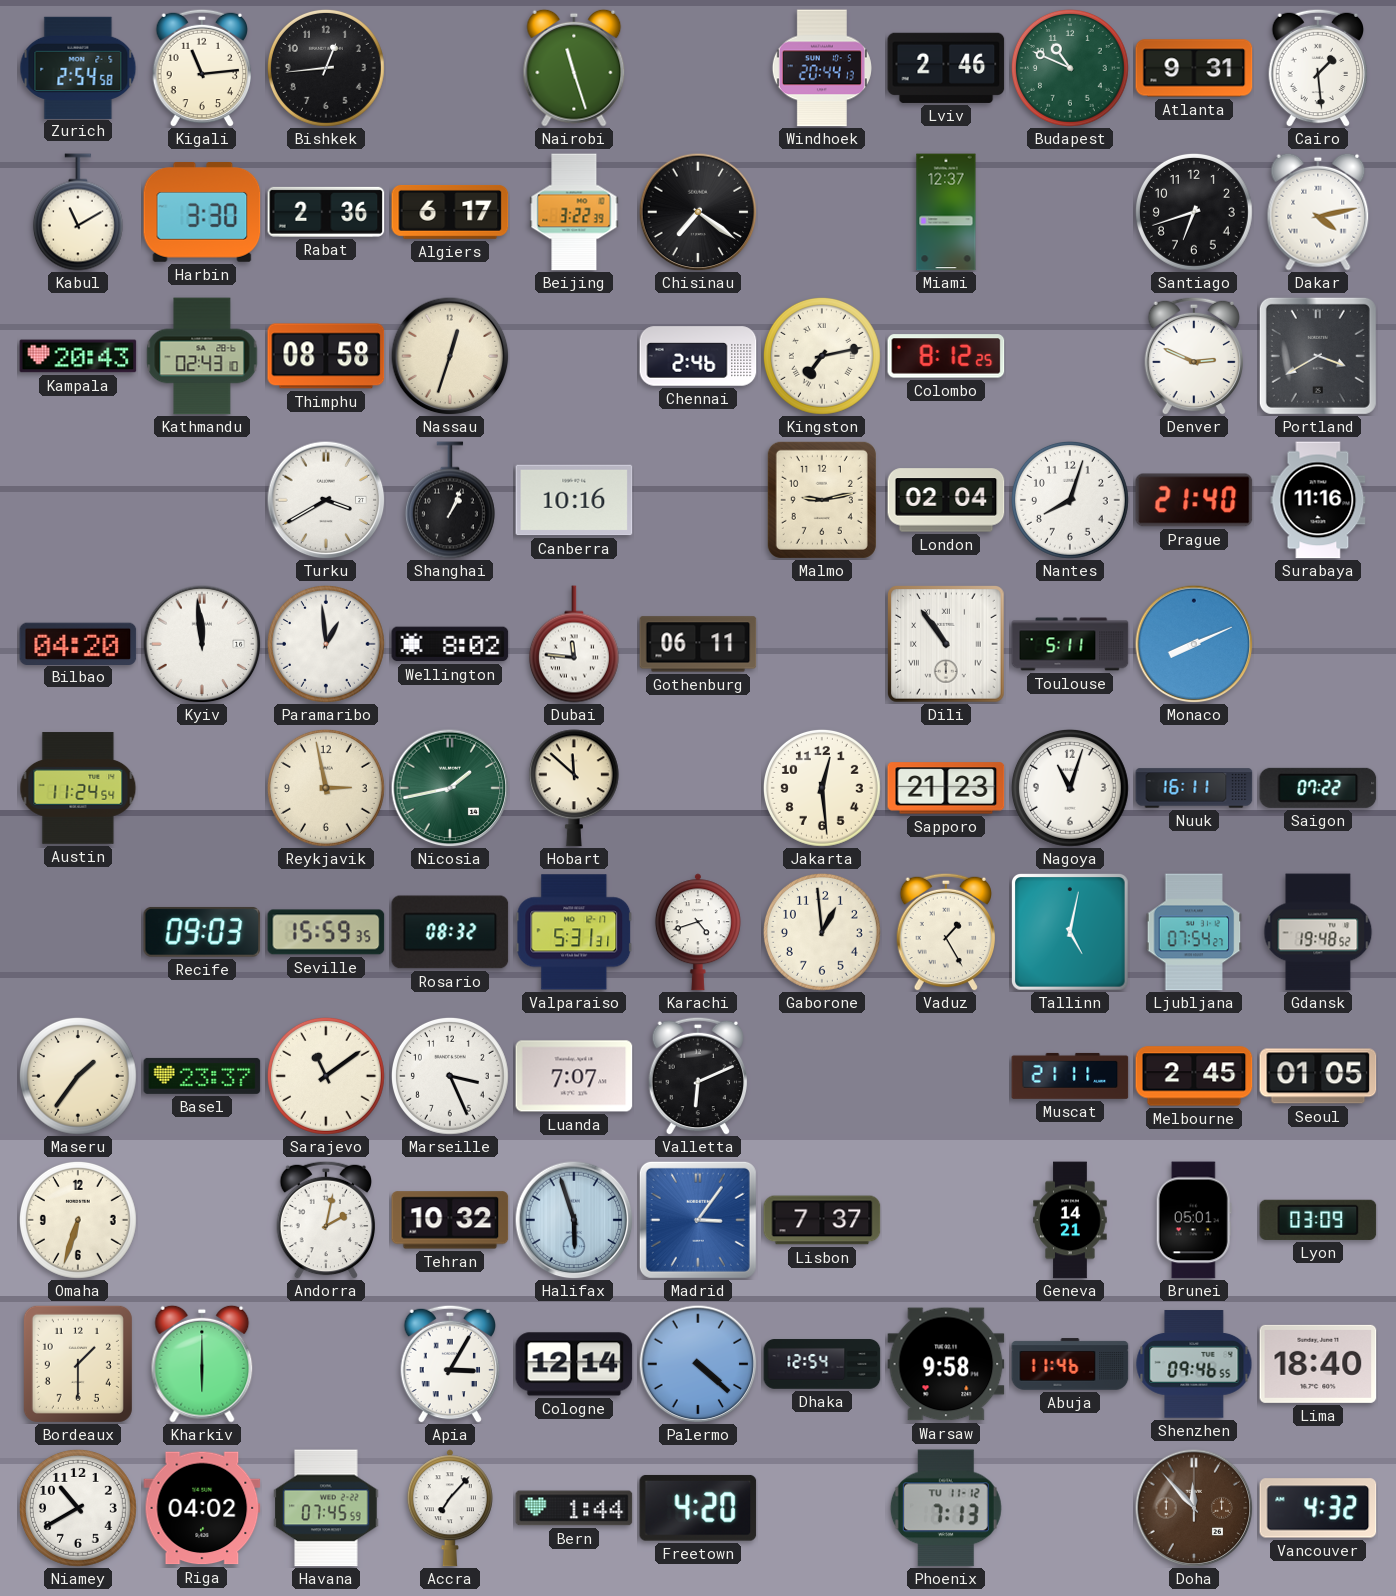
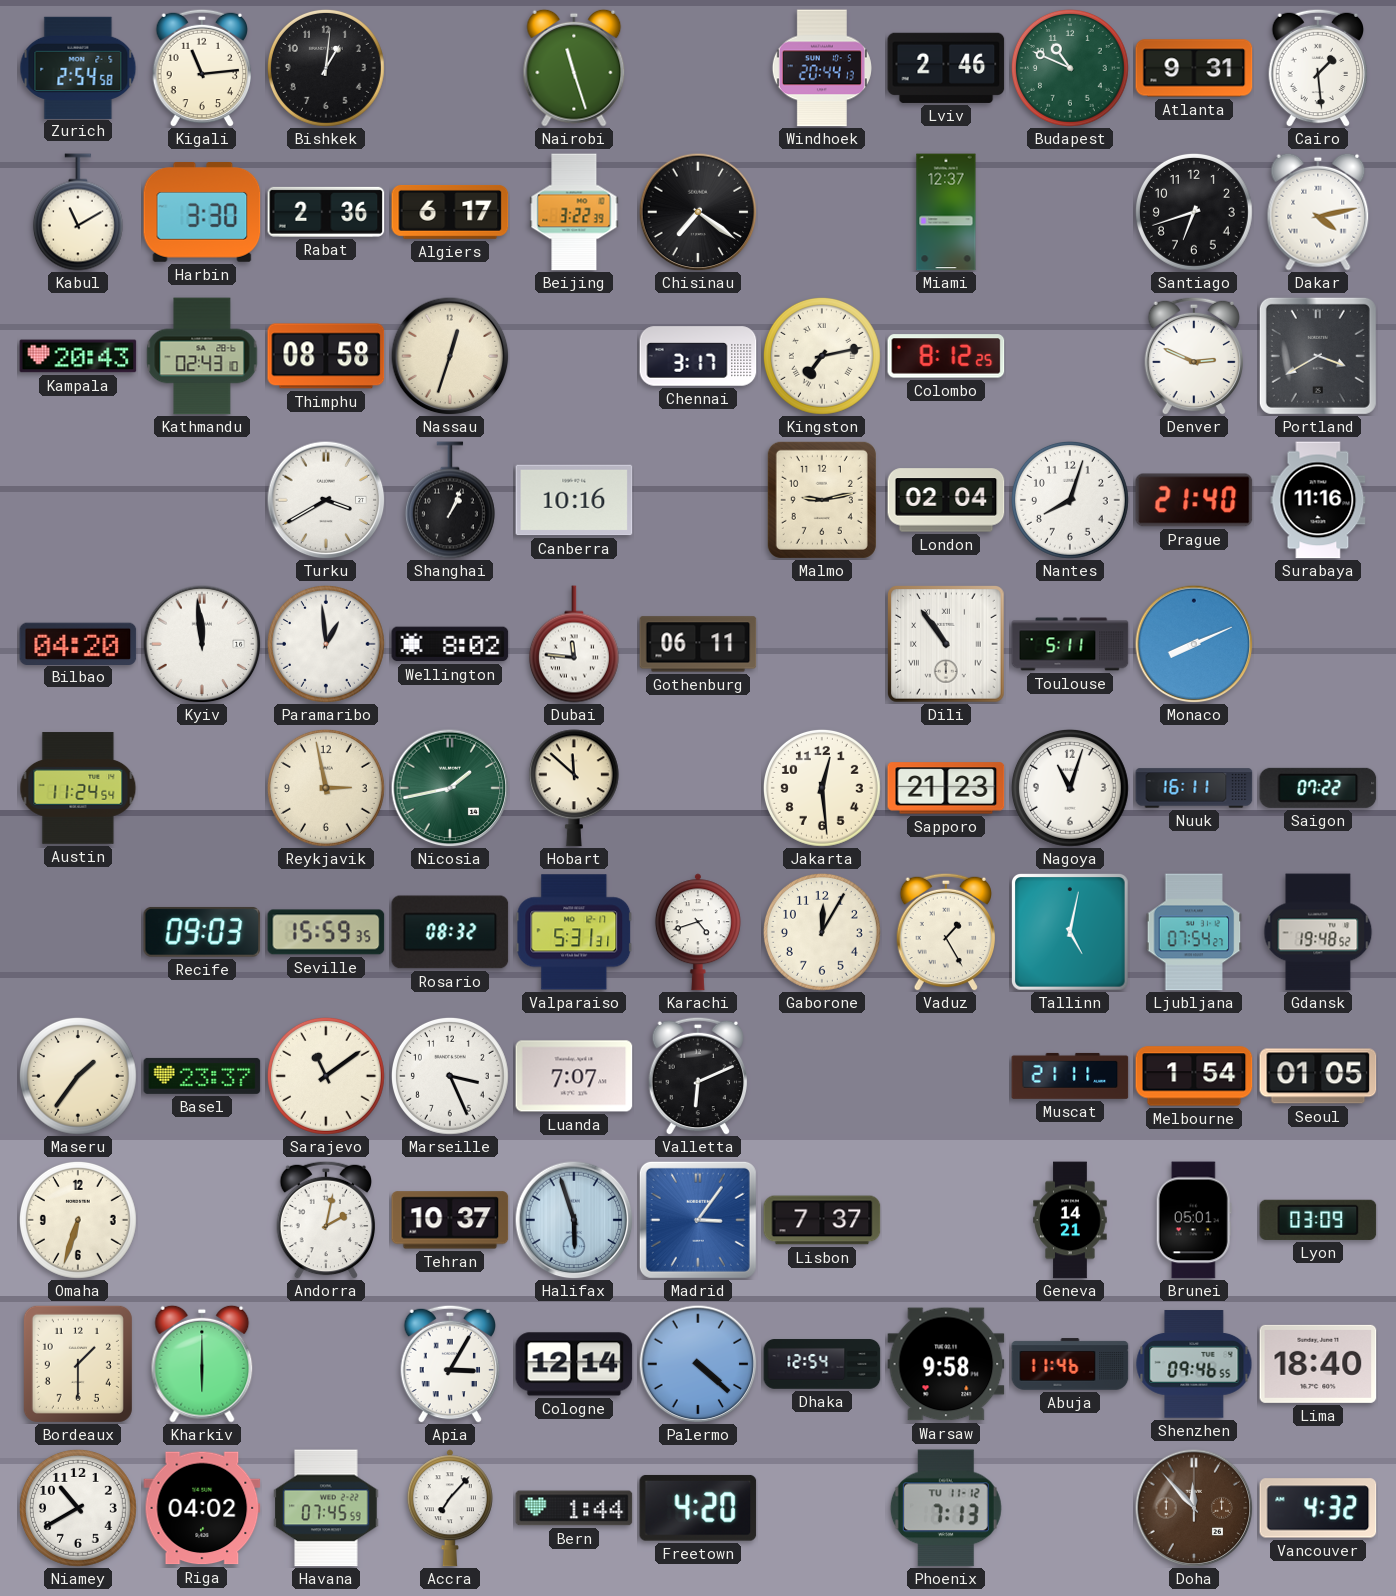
Bishkek: 12:44 -> 1:01 (326, 68)
Chennai: 2:46 -> 3:17 (698, 356)
Gaborone: 12:59 -> 12:05 (822, 932)
Melbourne: 2:45 -> 1:54 (1194, 1076)
Tehran: 10:32 -> 10:37 (450, 1220)
